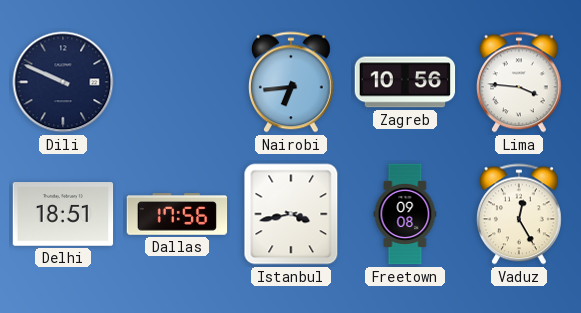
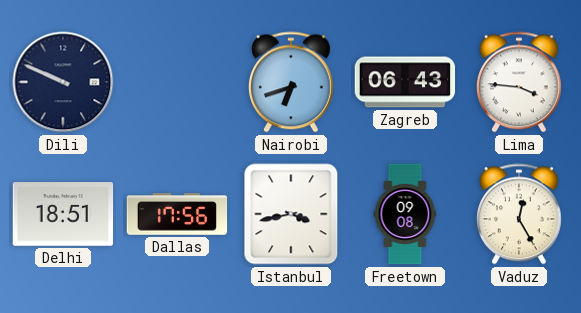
Nairobi: 6:44 -> 6:42 (291, 82)
Zagreb: 10:56 -> 06:43 (405, 82)
